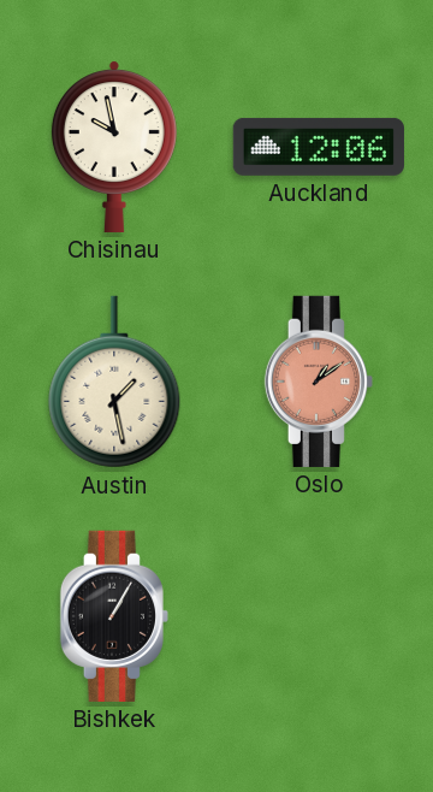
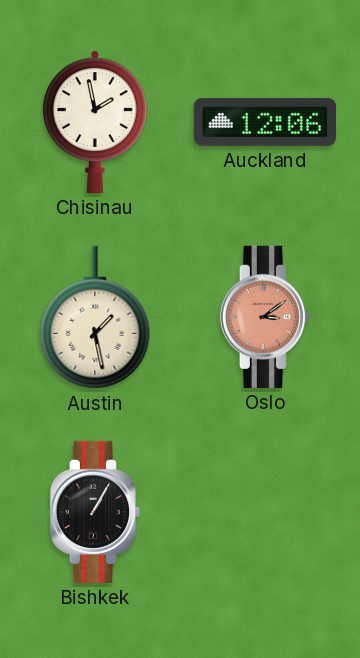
Chisinau: 9:58 -> 1:58 (95, 122)
Oslo: 1:09 -> 3:09 (265, 317)
